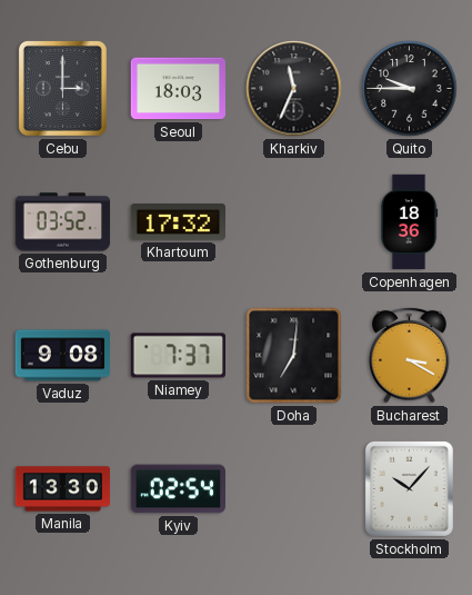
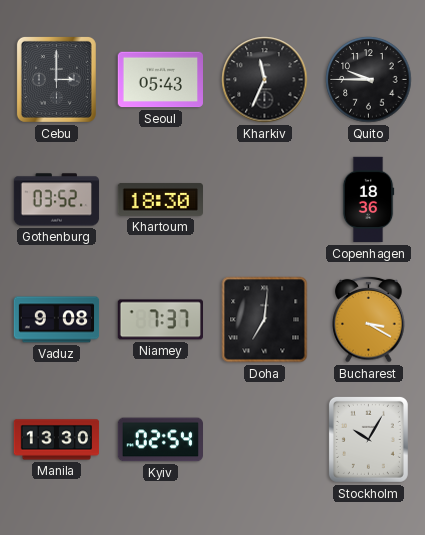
Seoul: 18:03 -> 05:43 (160, 80)
Khartoum: 17:32 -> 18:30 (160, 200)
Stockholm: 10:07 -> 10:05 (368, 439)
